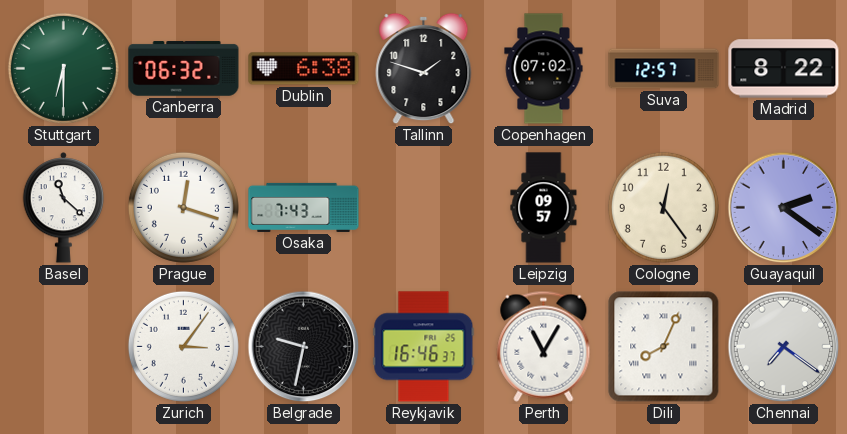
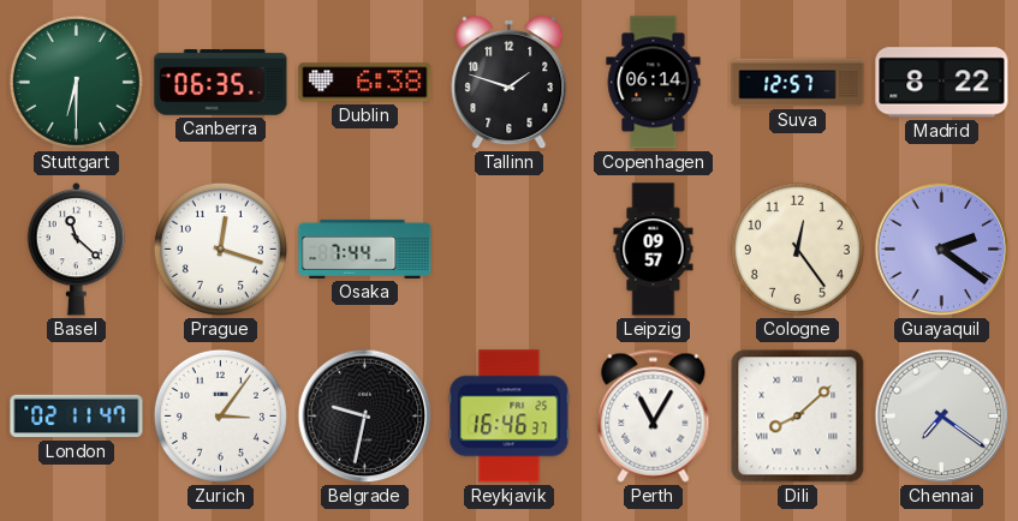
Canberra: 06:32 -> 06:35 (221, 83)
Copenhagen: 07:02 -> 06:14 (654, 83)
Osaka: 7:43 -> 7:44 (365, 248)
London: none -> 02:11 (77, 417)
Dili: 8:04 -> 8:08 (798, 417)
